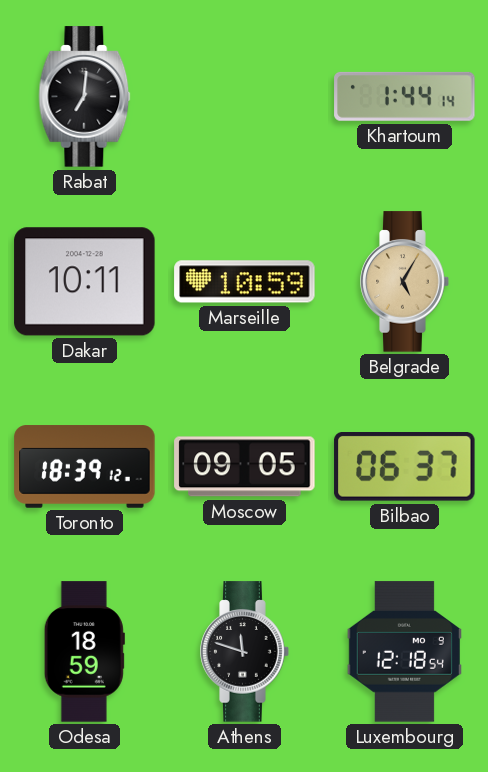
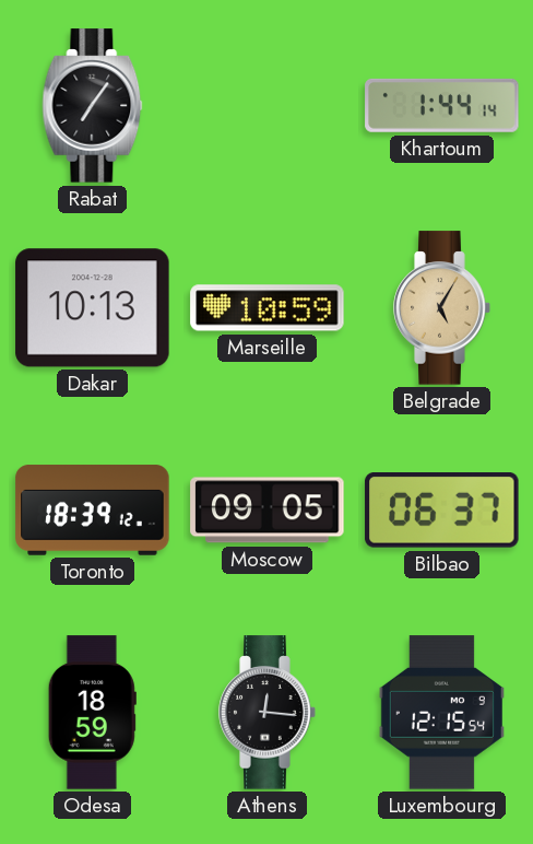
Rabat: 7:01 -> 7:06 (93, 106)
Dakar: 10:11 -> 10:13 (93, 308)
Athens: 11:48 -> 12:16 (268, 713)
Luxembourg: 12:18 -> 12:15 (441, 713)
